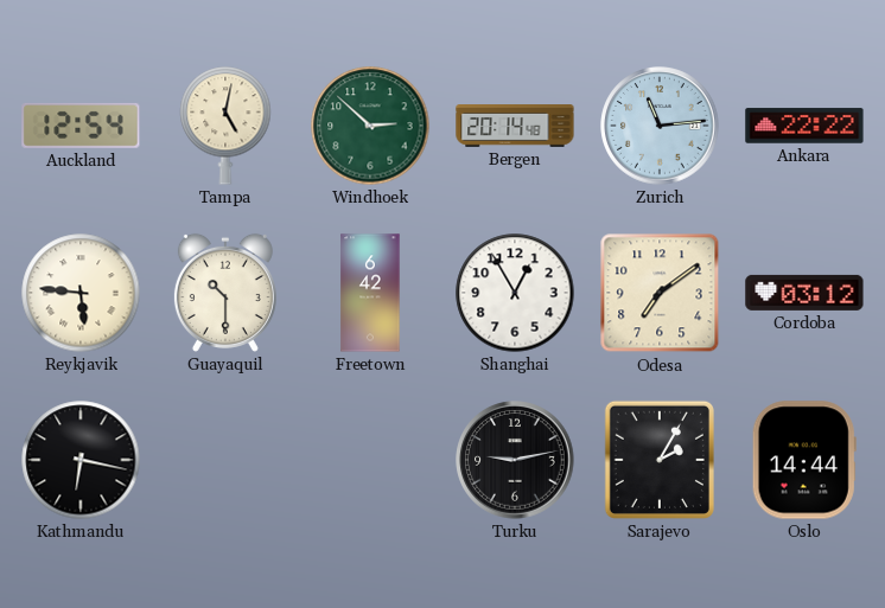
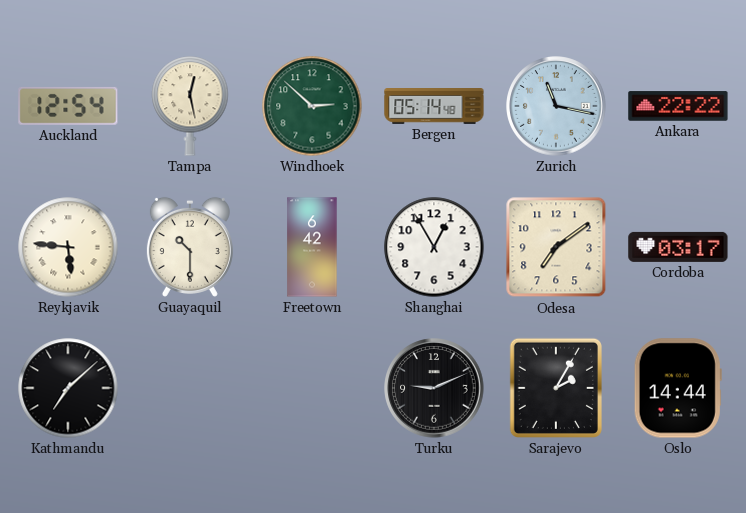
Tampa: 5:02 -> 12:28 (190, 106)
Bergen: 20:14 -> 05:14 (434, 107)
Zurich: 11:14 -> 11:17 (556, 106)
Cordoba: 03:12 -> 03:17 (678, 247)
Kathmandu: 6:17 -> 7:08 (68, 388)
Turku: 9:13 -> 9:11 (434, 388)
